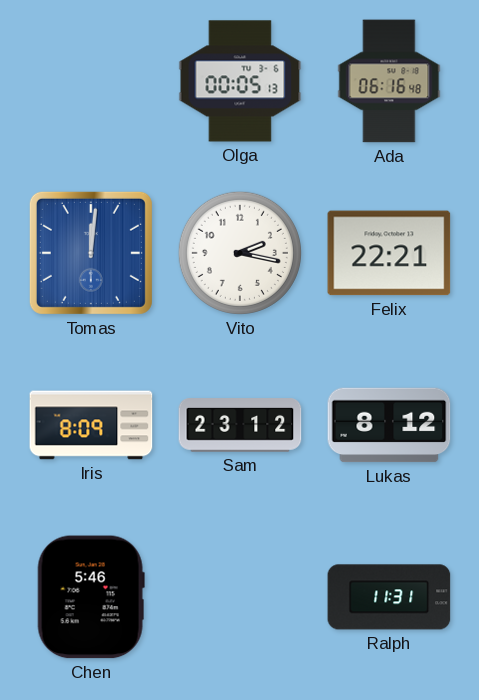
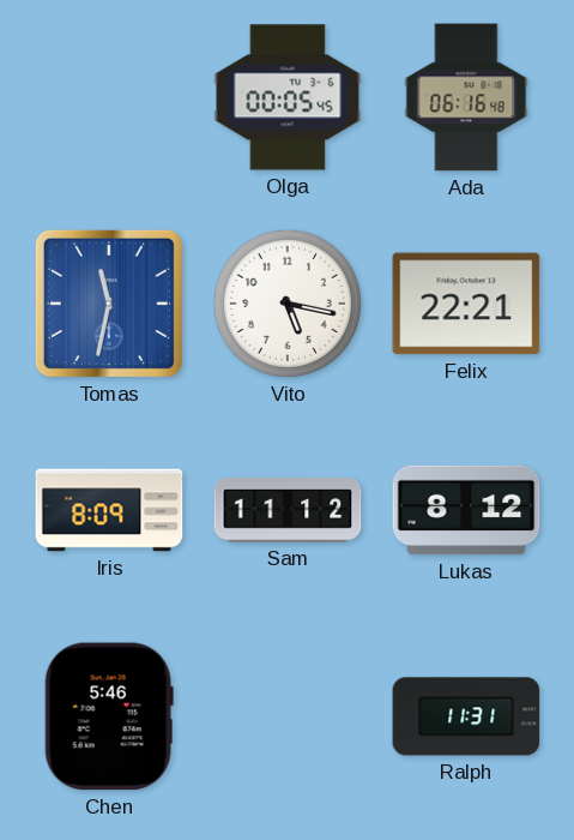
Olga: 00:05:13 -> 00:05:45 (288, 97)
Tomas: 12:01 -> 11:32 (109, 304)
Vito: 2:17 -> 5:17 (288, 304)
Sam: 23:12 -> 11:12 (288, 510)
